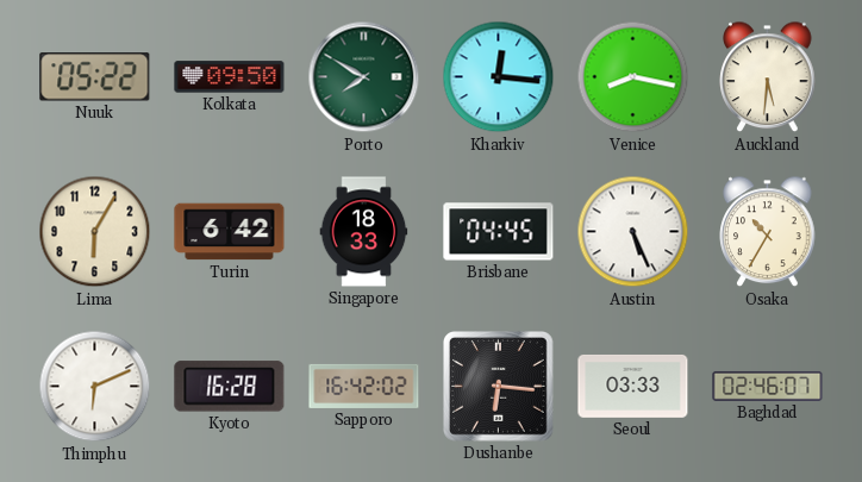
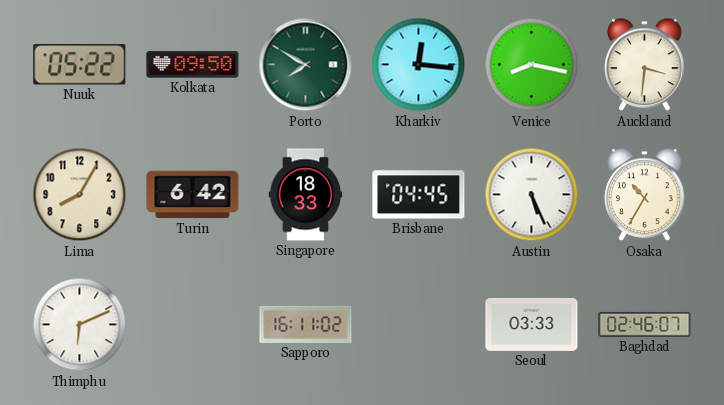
Auckland: 5:31 -> 3:31 (645, 65)
Lima: 6:05 -> 8:05 (80, 195)
Kyoto: 16:28 -> none (230, 387)
Sapporo: 16:42 -> 16:11 (306, 324)
Dushanbe: 6:16 -> none (499, 387)
